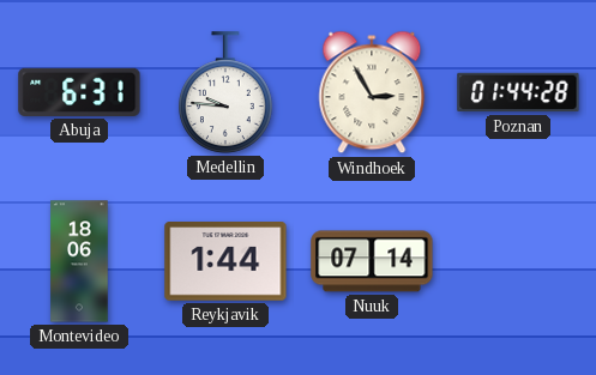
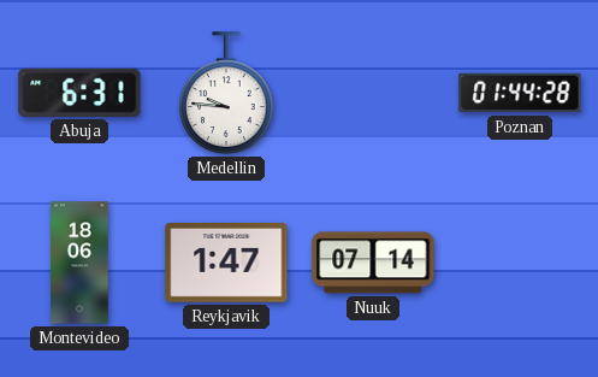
Windhoek: 2:55 -> none (372, 92)
Reykjavik: 1:44 -> 1:47 (226, 263)
